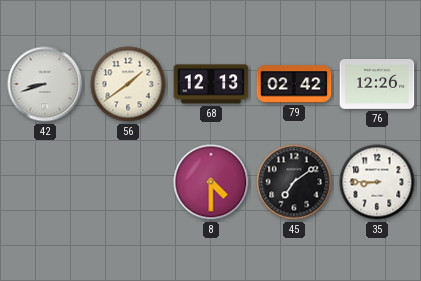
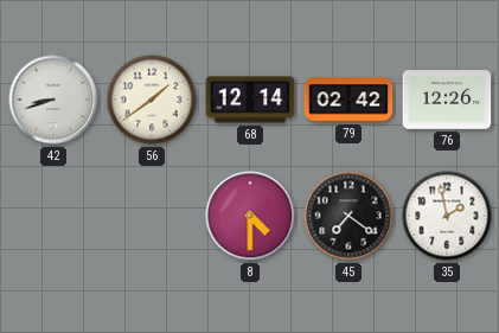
68: 12:13 -> 12:14 (250, 100)
45: 7:09 -> 7:21 (348, 216)
35: 8:45 -> 1:58 (447, 216)
